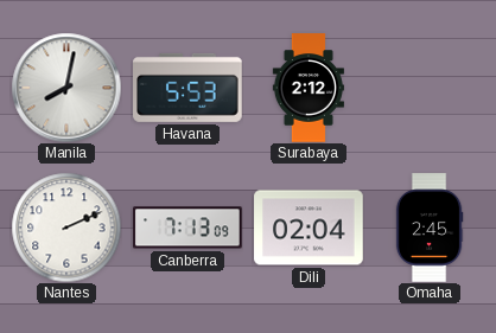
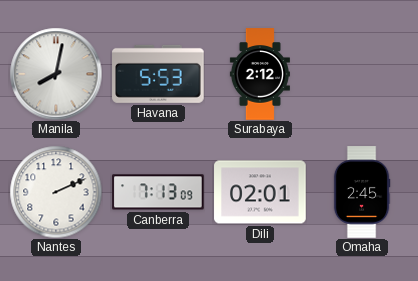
Dili: 02:04 -> 02:01 (260, 192)
